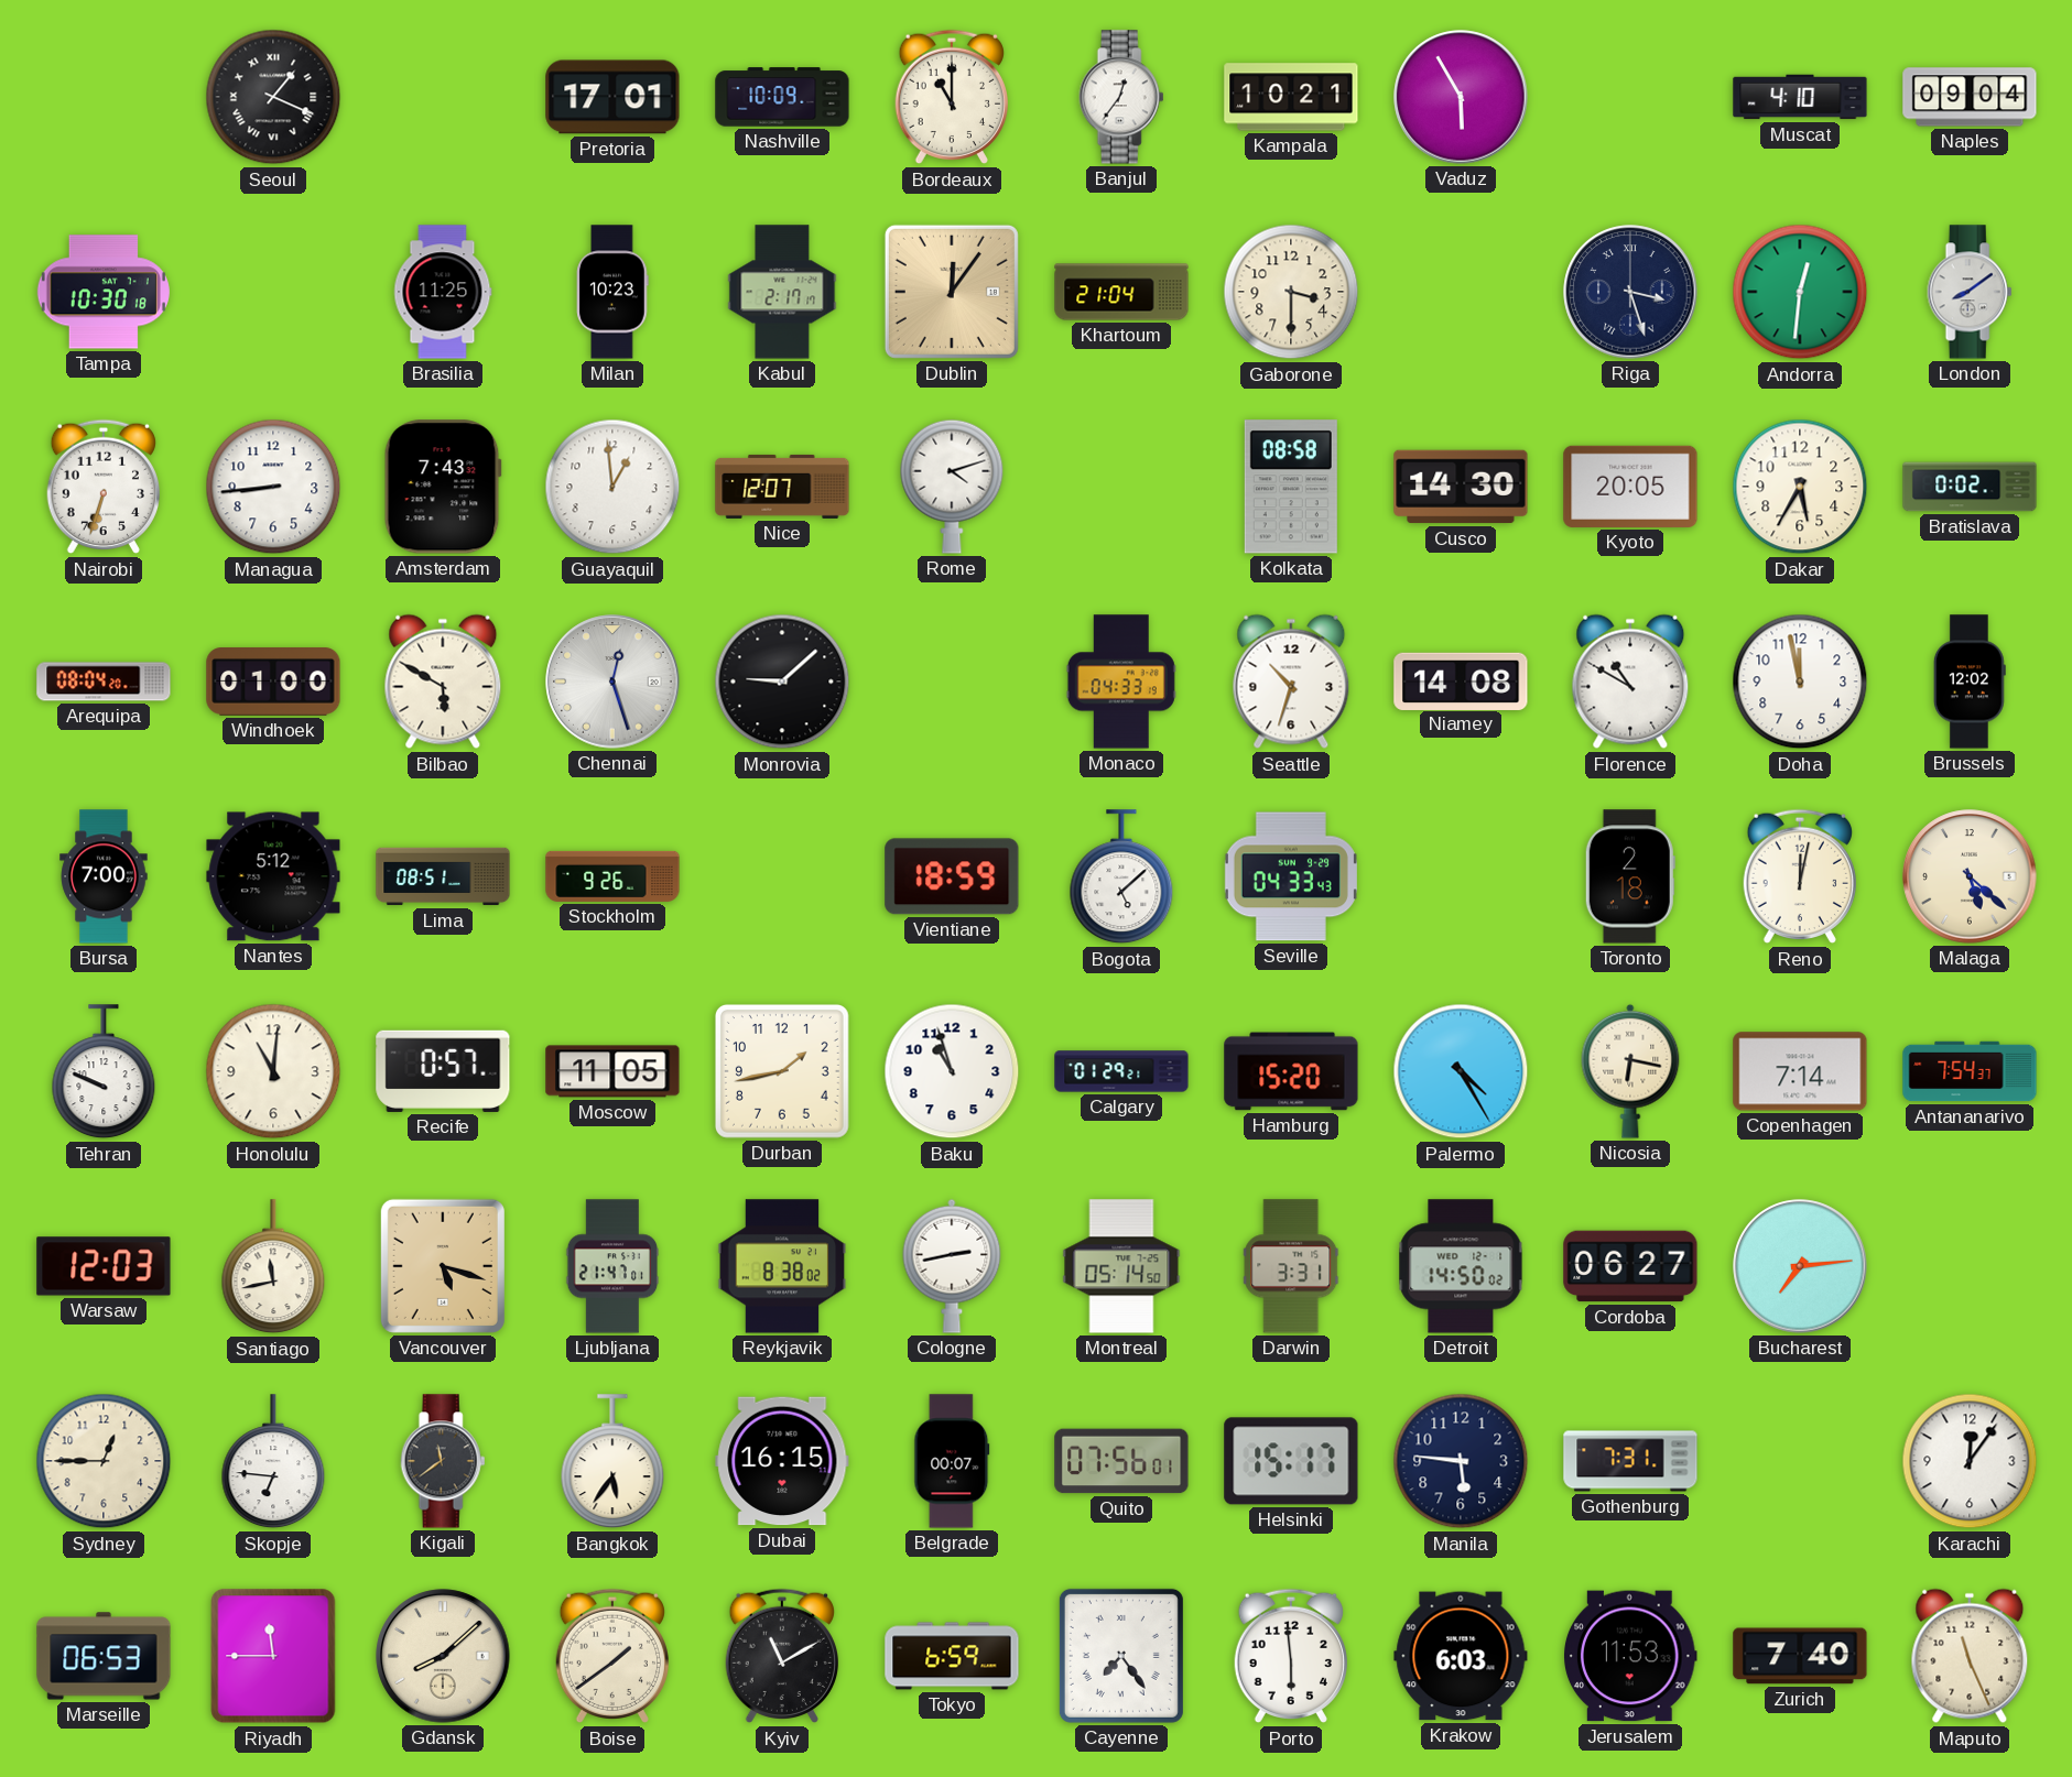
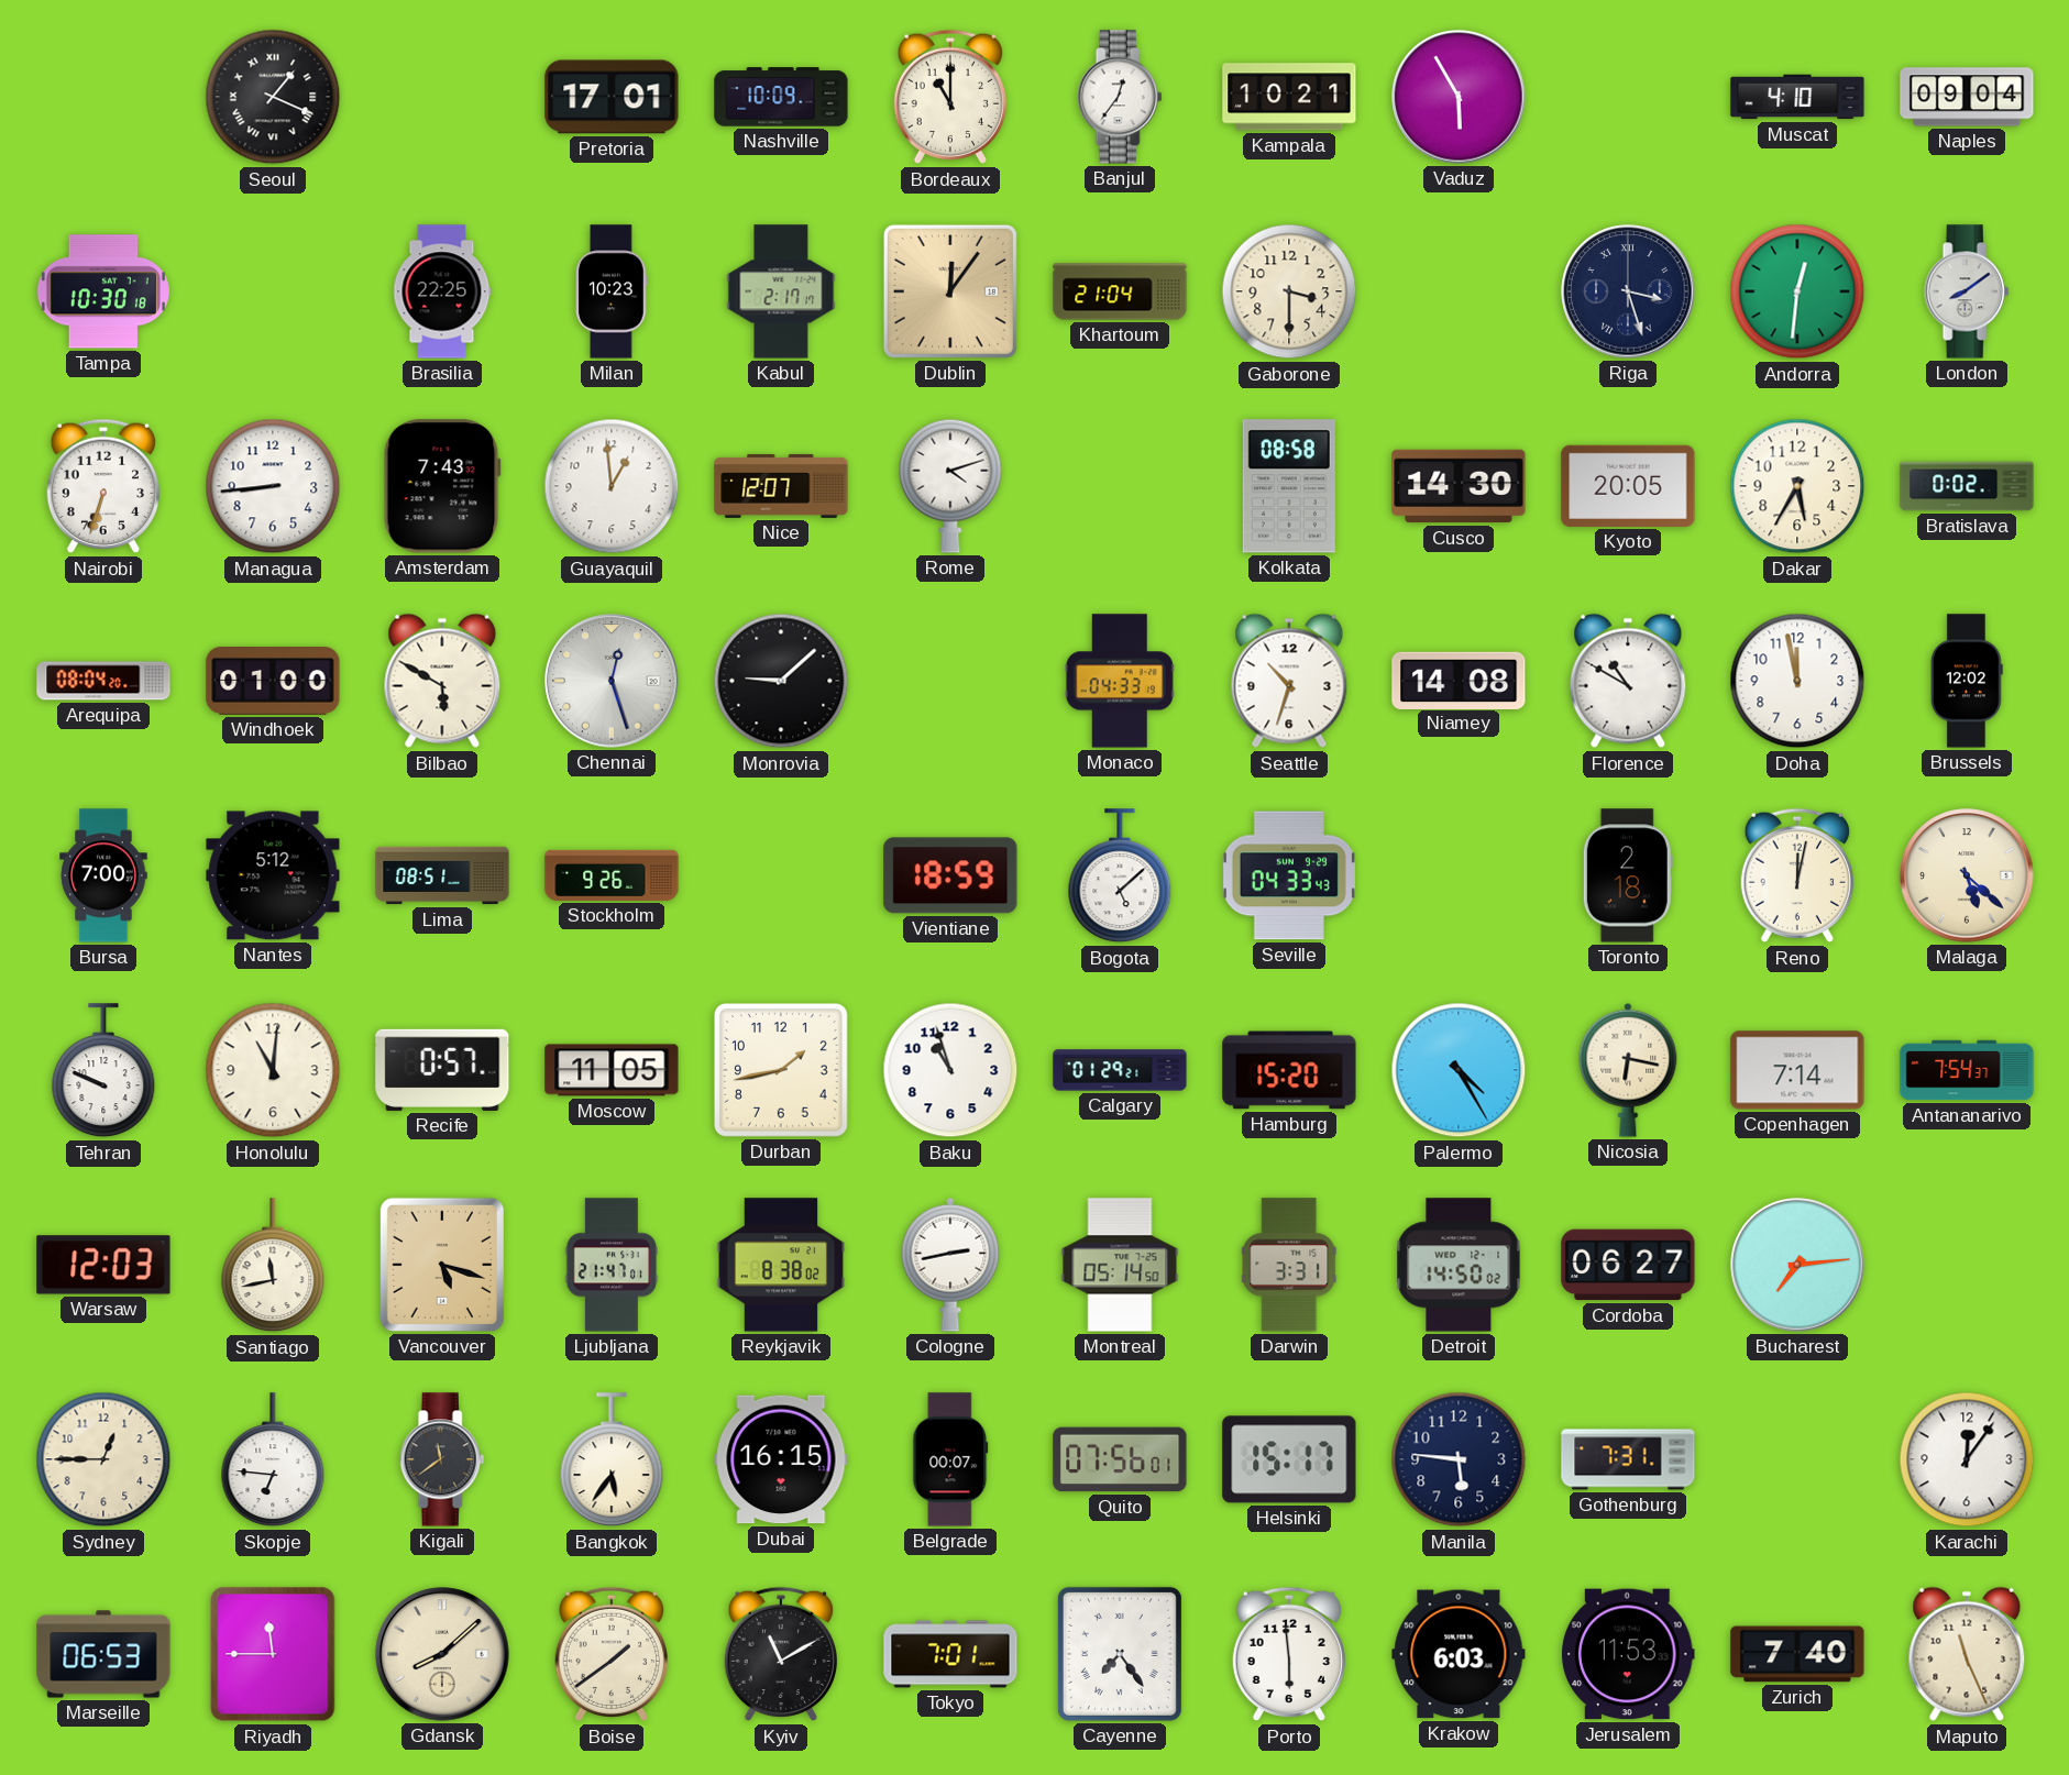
Brasilia: 11:25 -> 22:25 (442, 291)
Tokyo: 6:59 -> 7:01 (950, 1654)
